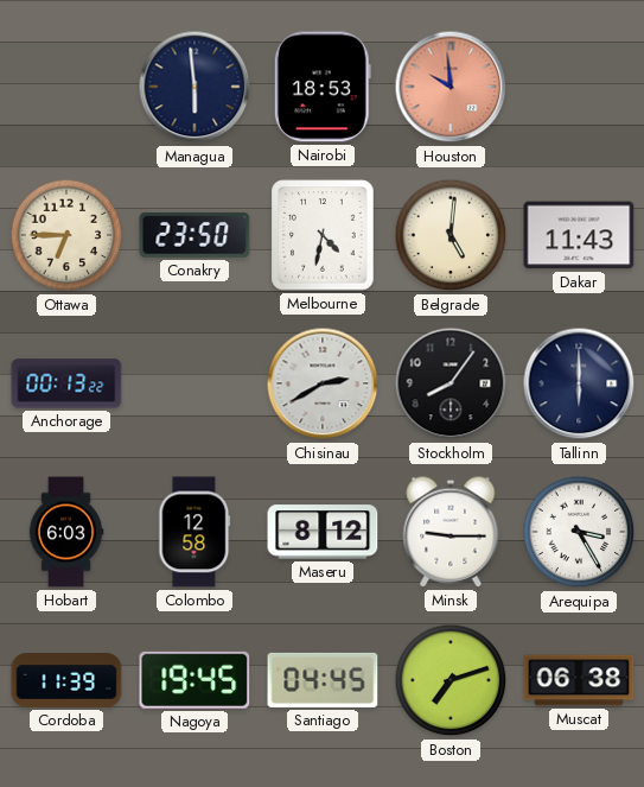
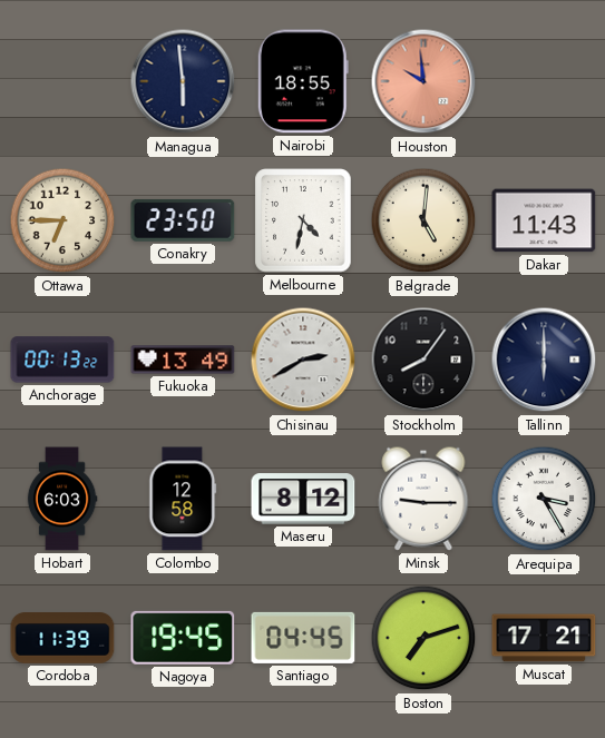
Nairobi: 18:53 -> 18:55 (303, 81)
Fukuoka: none -> 13:49 (183, 360)
Muscat: 06:38 -> 17:21 (544, 638)
